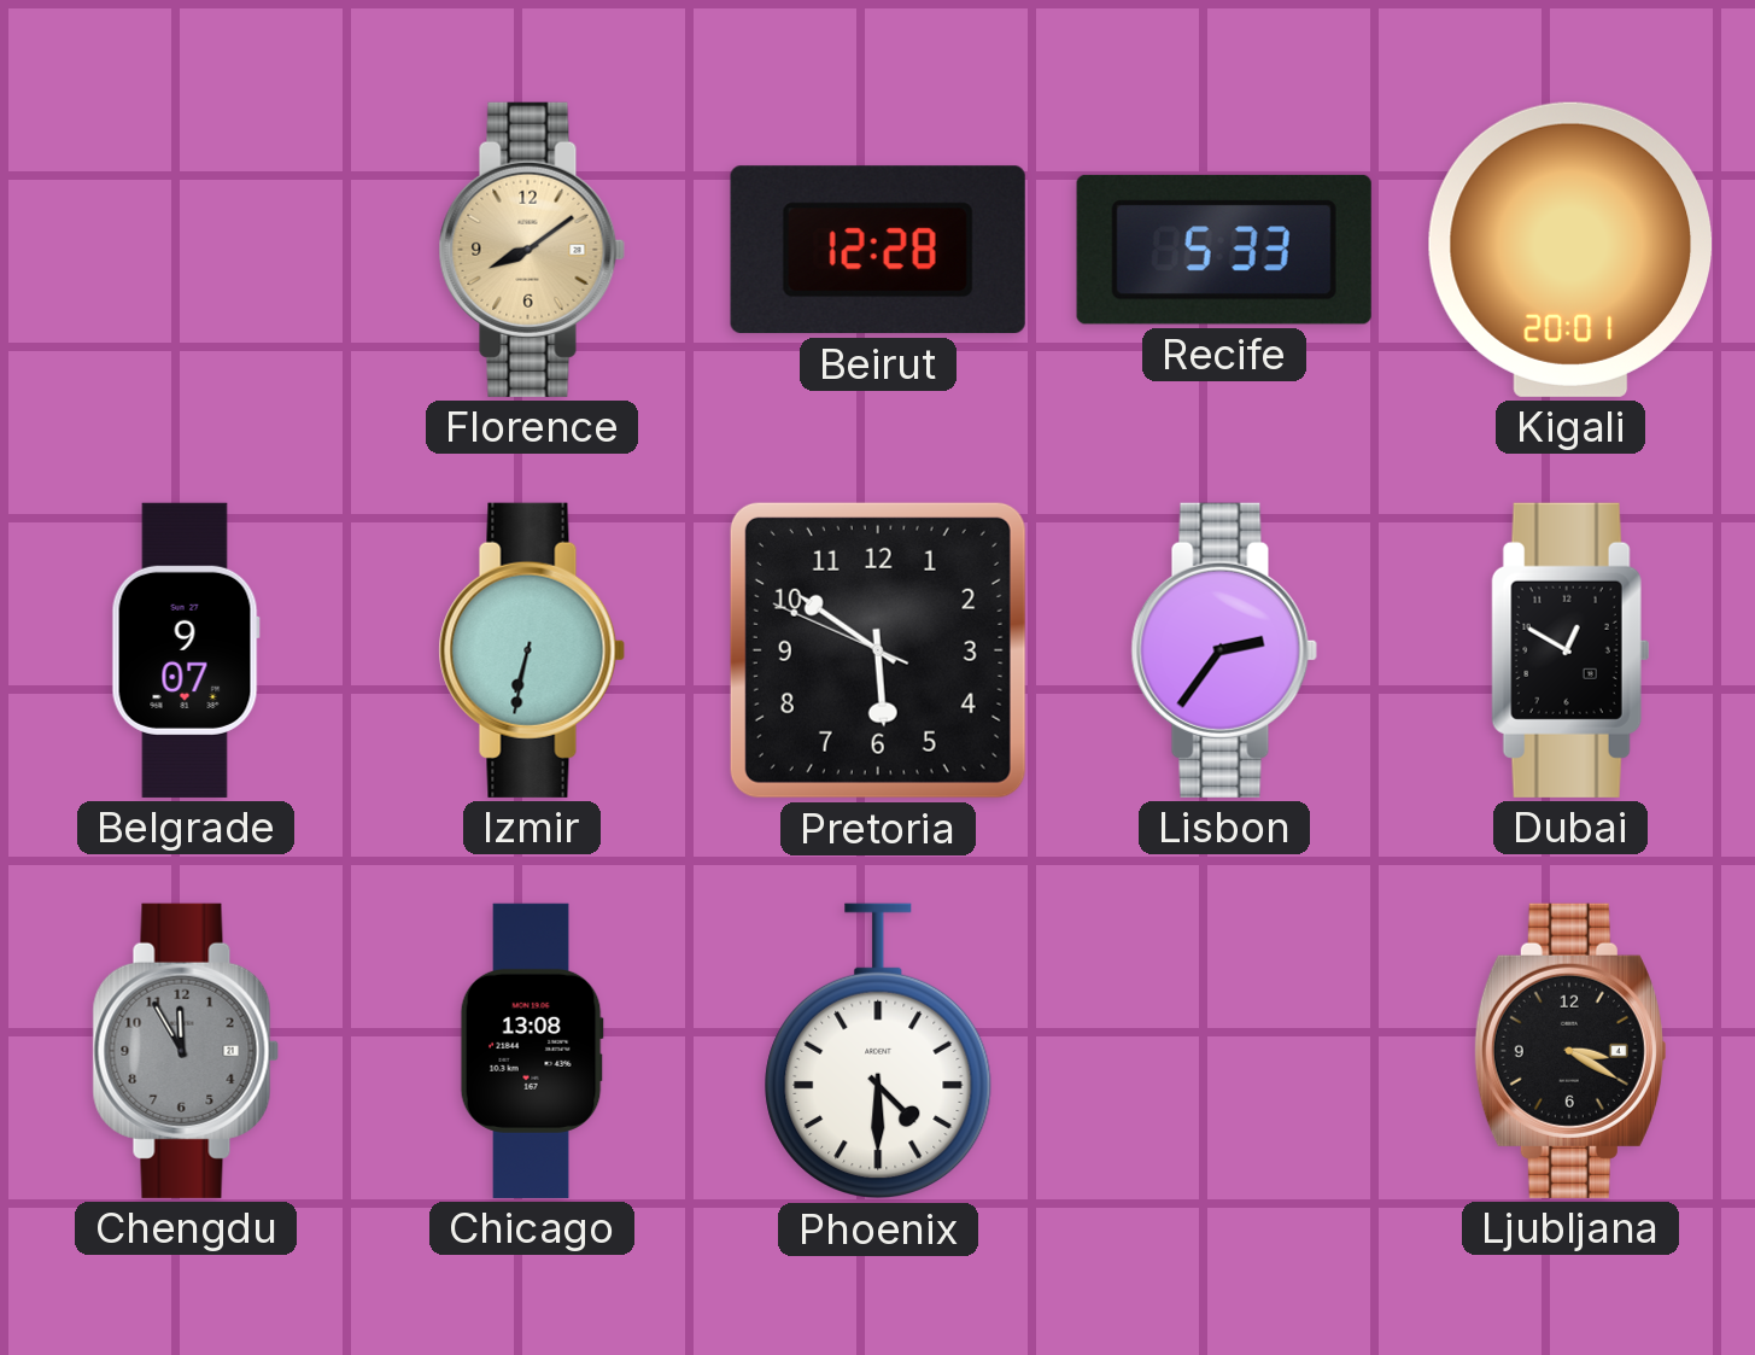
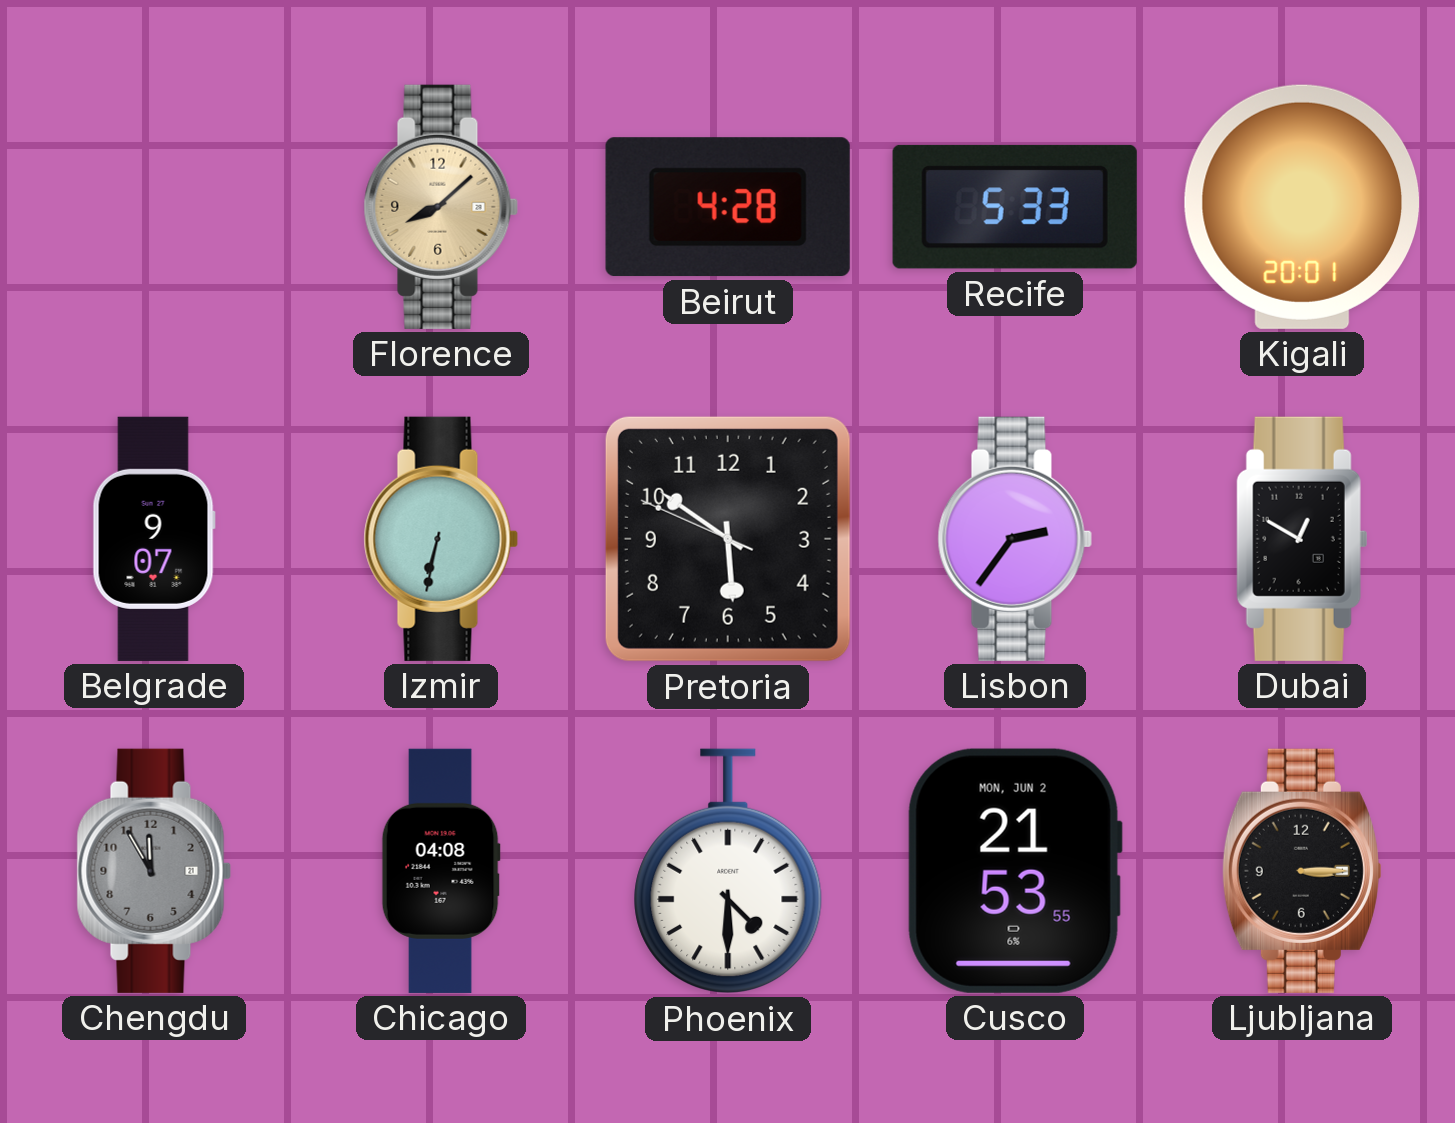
Florence: 8:09 -> 8:08 (441, 207)
Beirut: 12:28 -> 4:28 (728, 207)
Chicago: 13:08 -> 04:08 (441, 871)
Cusco: none -> 21:53 (1015, 871)
Ljubljana: 3:20 -> 3:15 (1302, 871)
